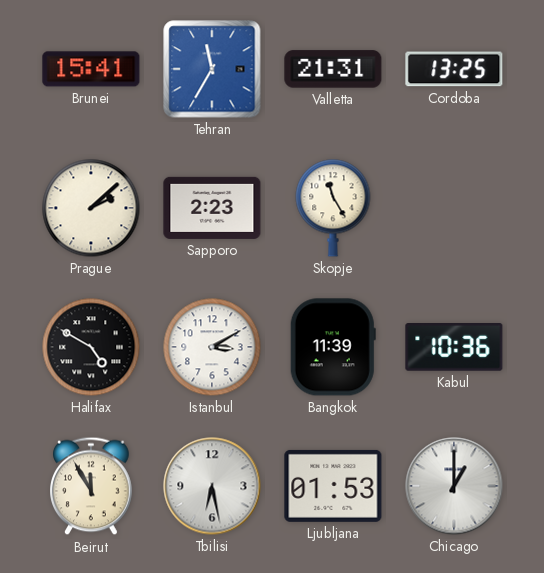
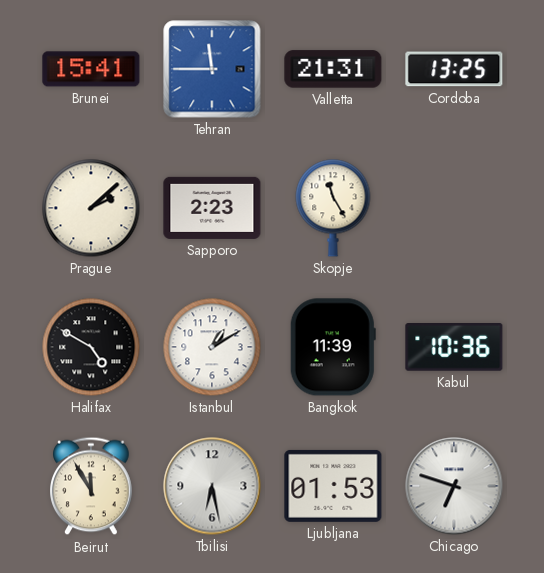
Tehran: 11:35 -> 11:45 (212, 69)
Istanbul: 3:10 -> 1:10 (212, 347)
Chicago: 1:00 -> 6:48 (454, 486)
